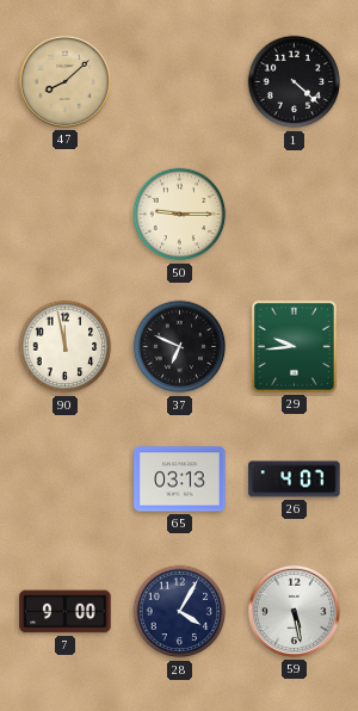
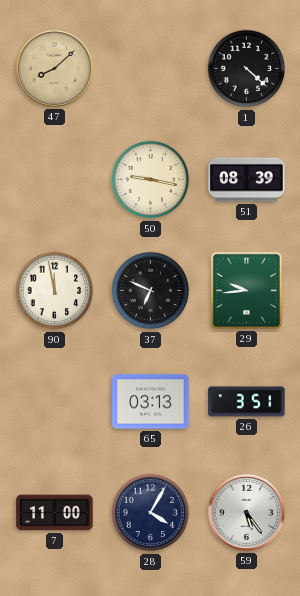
50: 9:15 -> 9:17 (151, 180)
51: none -> 08:39 (247, 180)
26: 4:07 -> 3:51 (247, 402)
7: 9:00 -> 11:00 (55, 513)
59: 5:28 -> 5:24 (246, 512)
